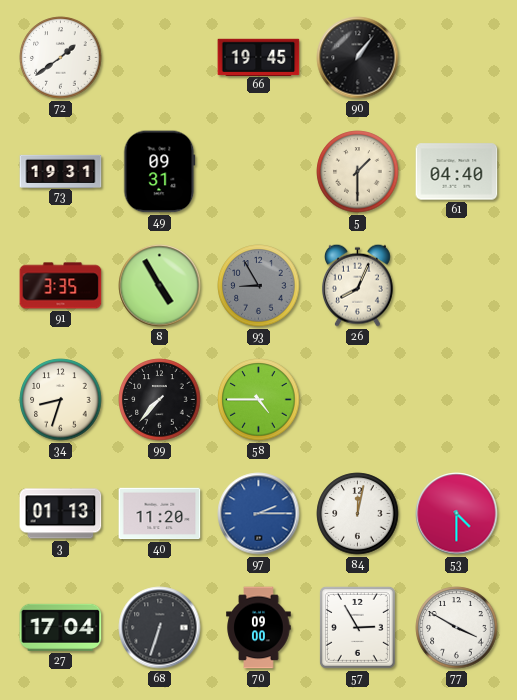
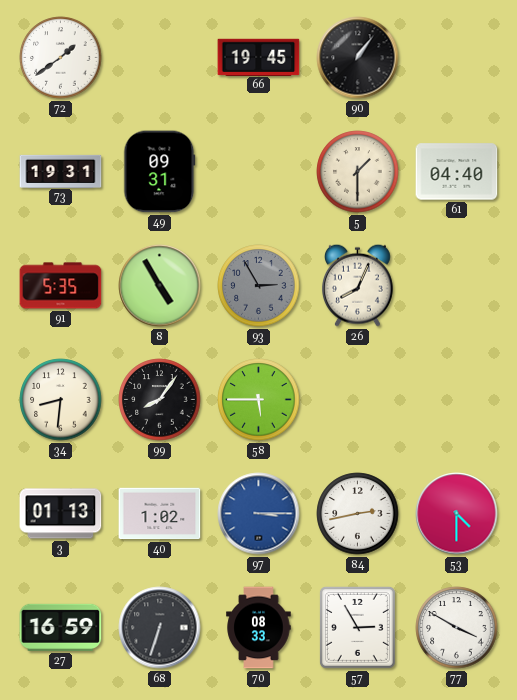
91: 3:35 -> 5:35 (61, 286)
93: 8:55 -> 2:55 (259, 286)
34: 8:33 -> 8:31 (61, 400)
99: 7:37 -> 8:06 (160, 400)
58: 4:45 -> 5:45 (259, 400)
40: 11:20 -> 1:02 (160, 514)
97: 2:15 -> 3:15 (259, 514)
84: 12:02 -> 2:43 (358, 514)
27: 17:04 -> 16:59 (61, 627)
70: 09:00 -> 08:33 (259, 628)
